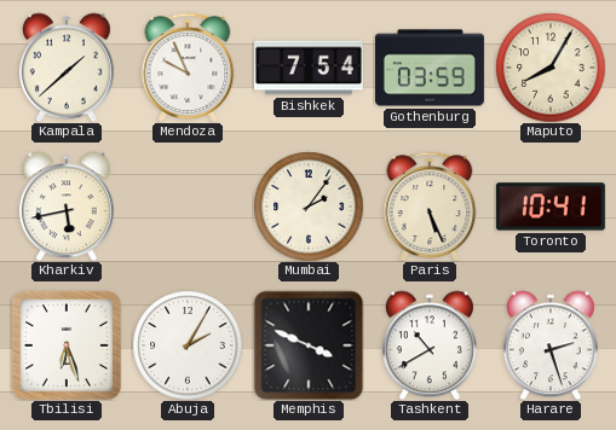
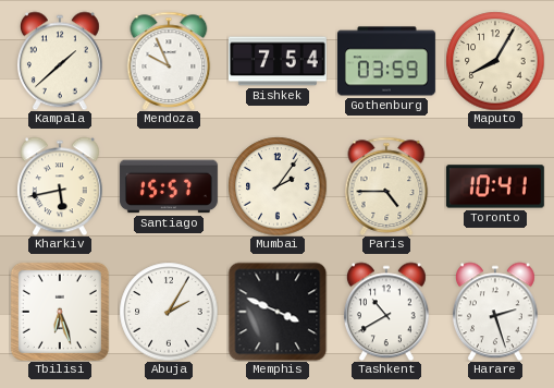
Santiago: none -> 15:57 (169, 186)
Paris: 5:26 -> 4:45 (386, 186)
